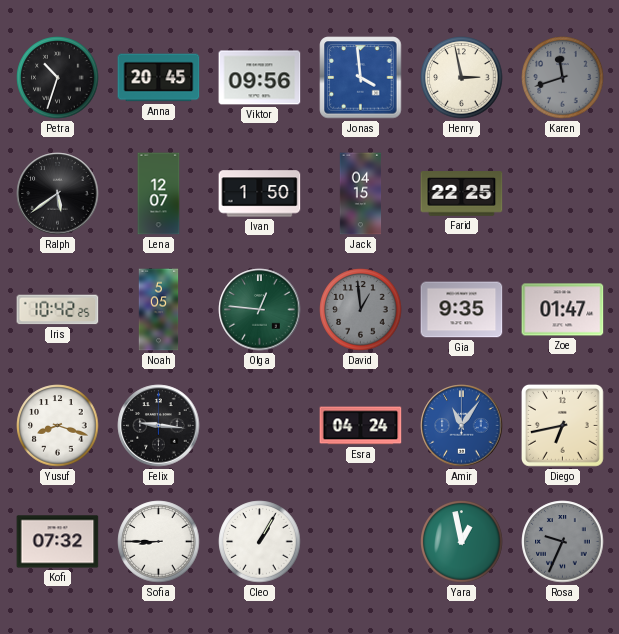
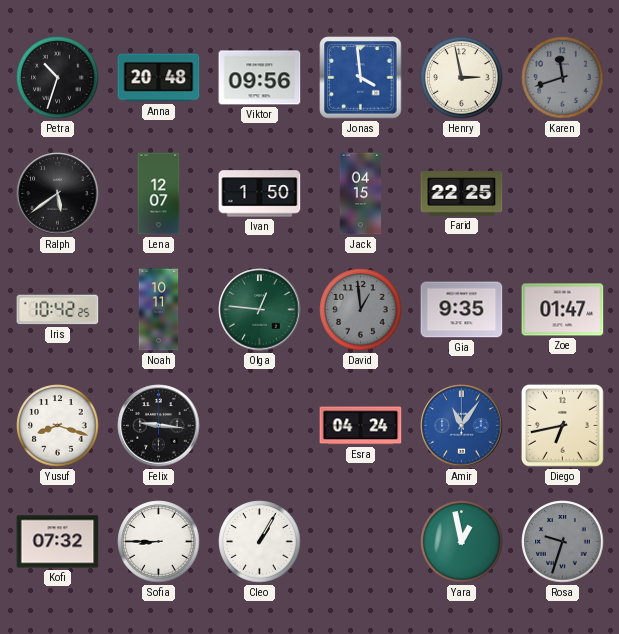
Anna: 20:45 -> 20:48 (159, 78)
Noah: 5:05 -> 10:11 (159, 310)
Rosa: 9:34 -> 9:33 (563, 542)
